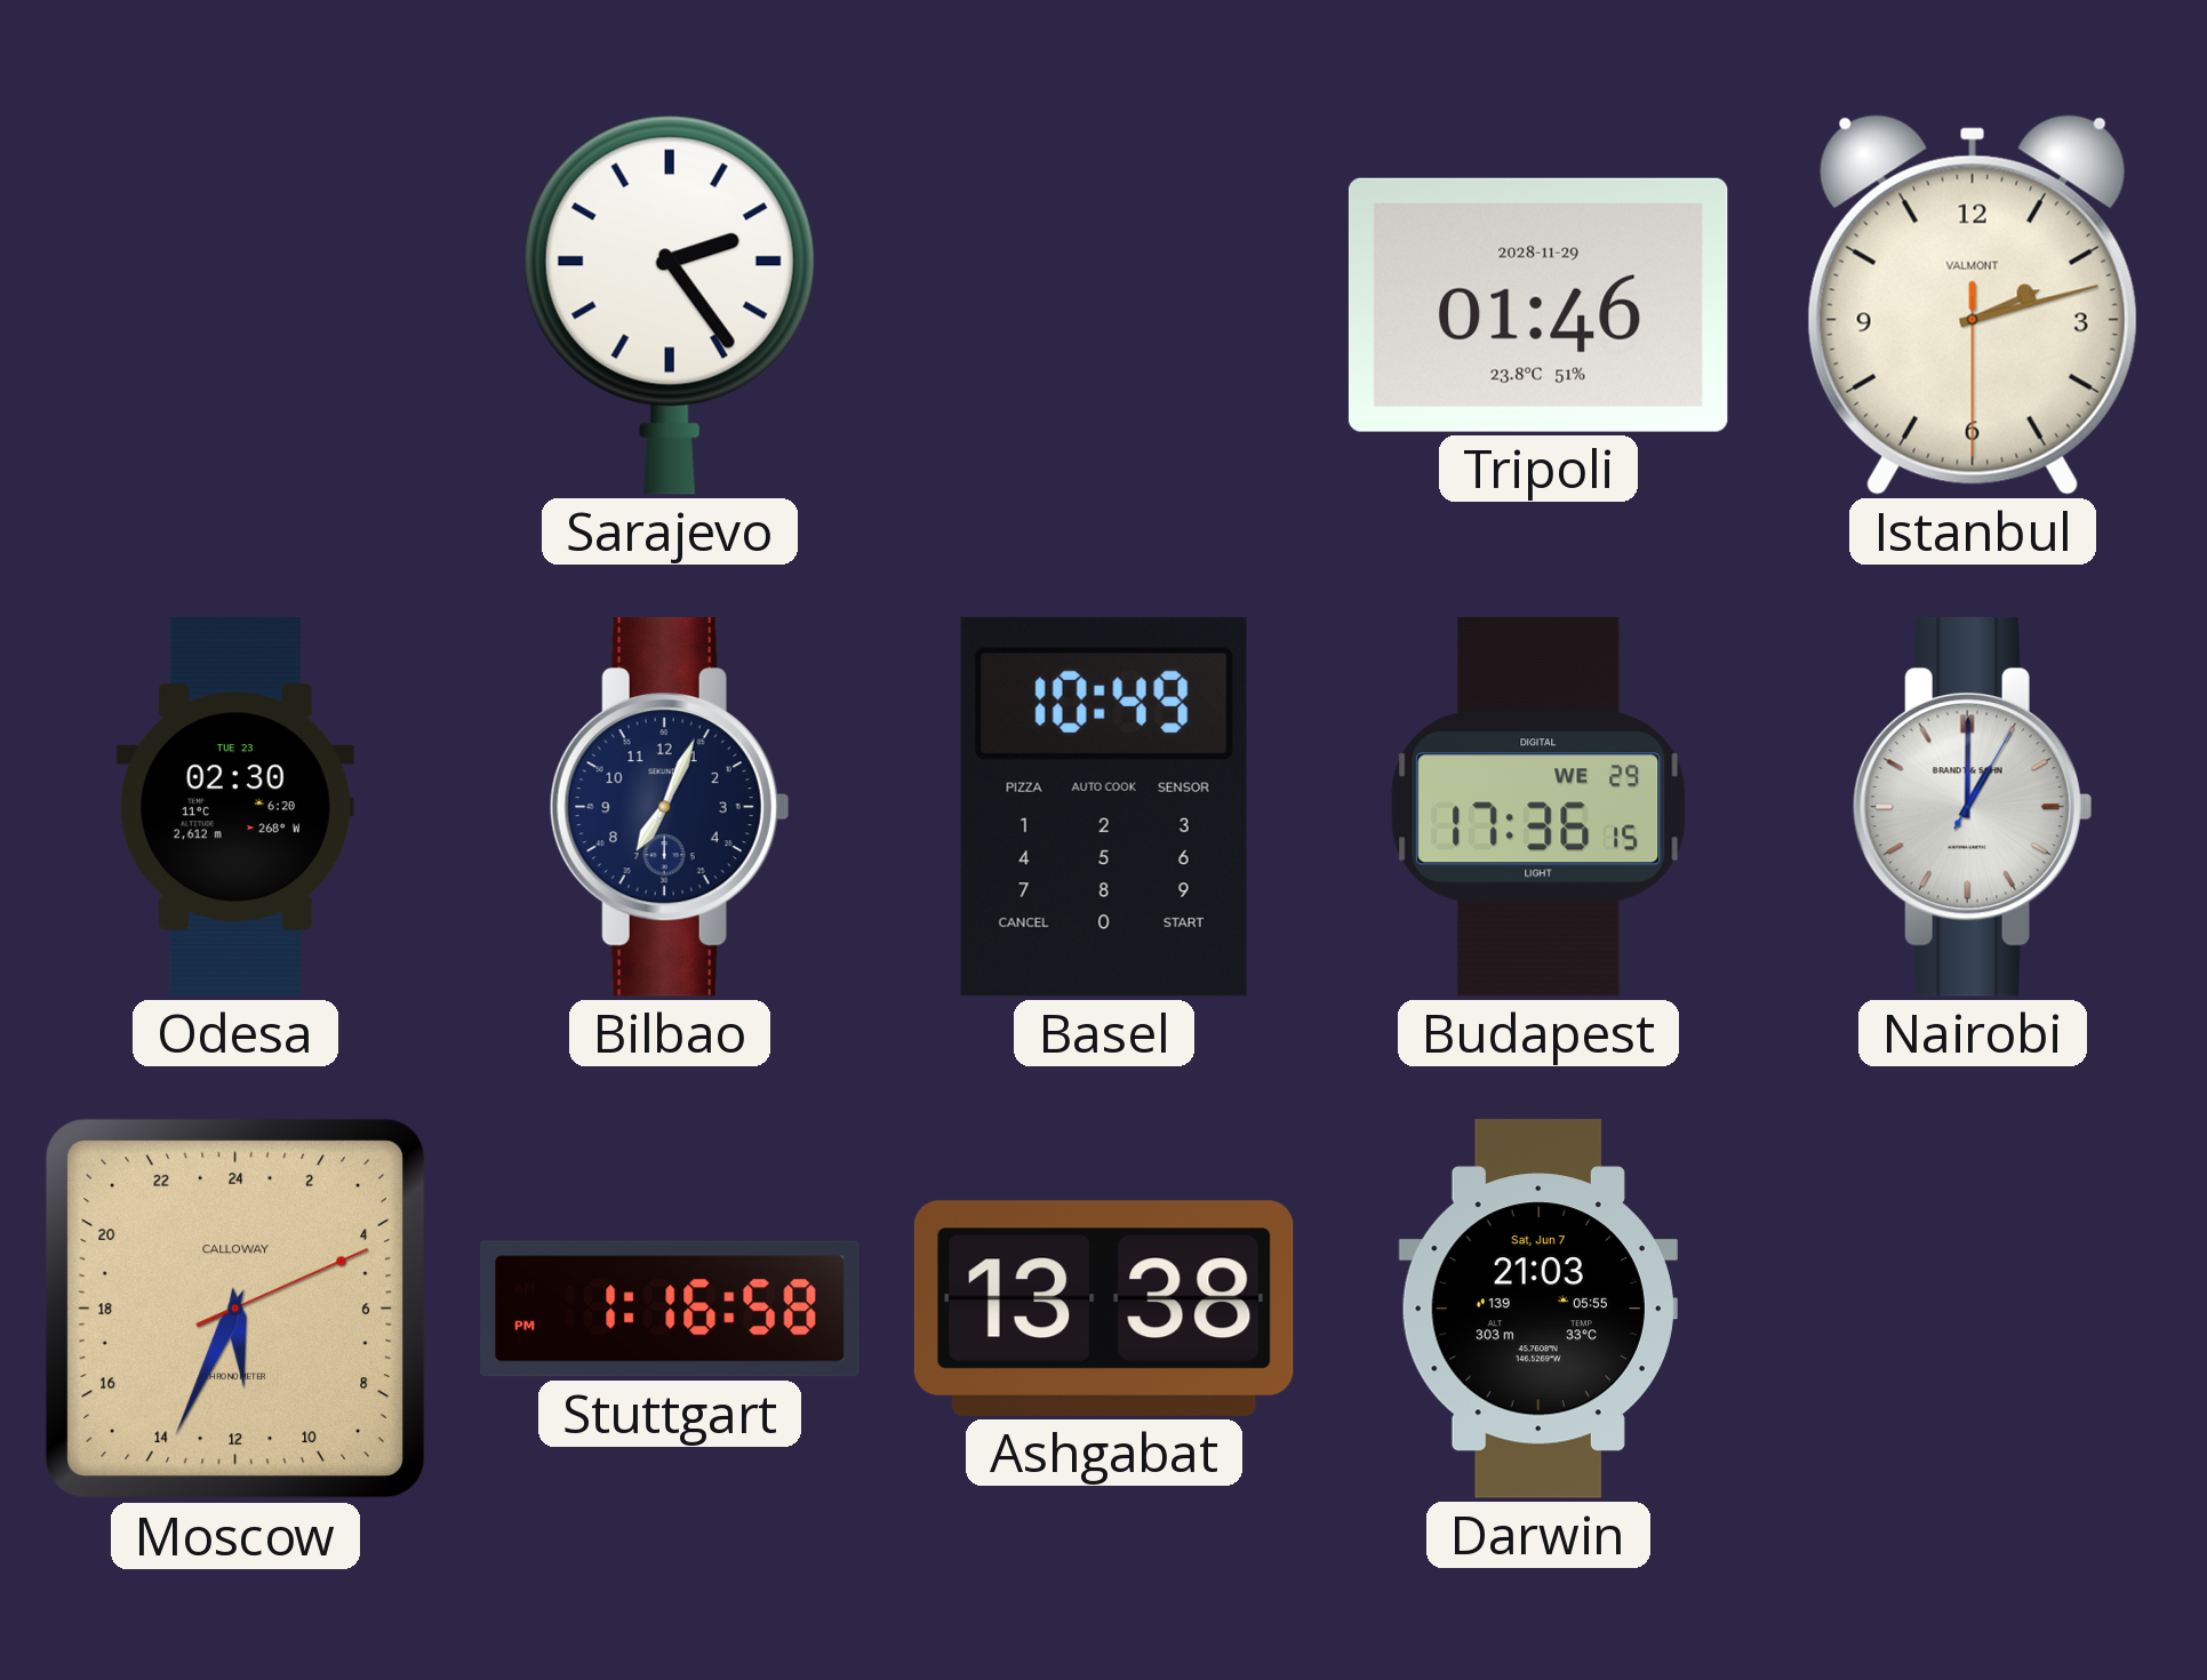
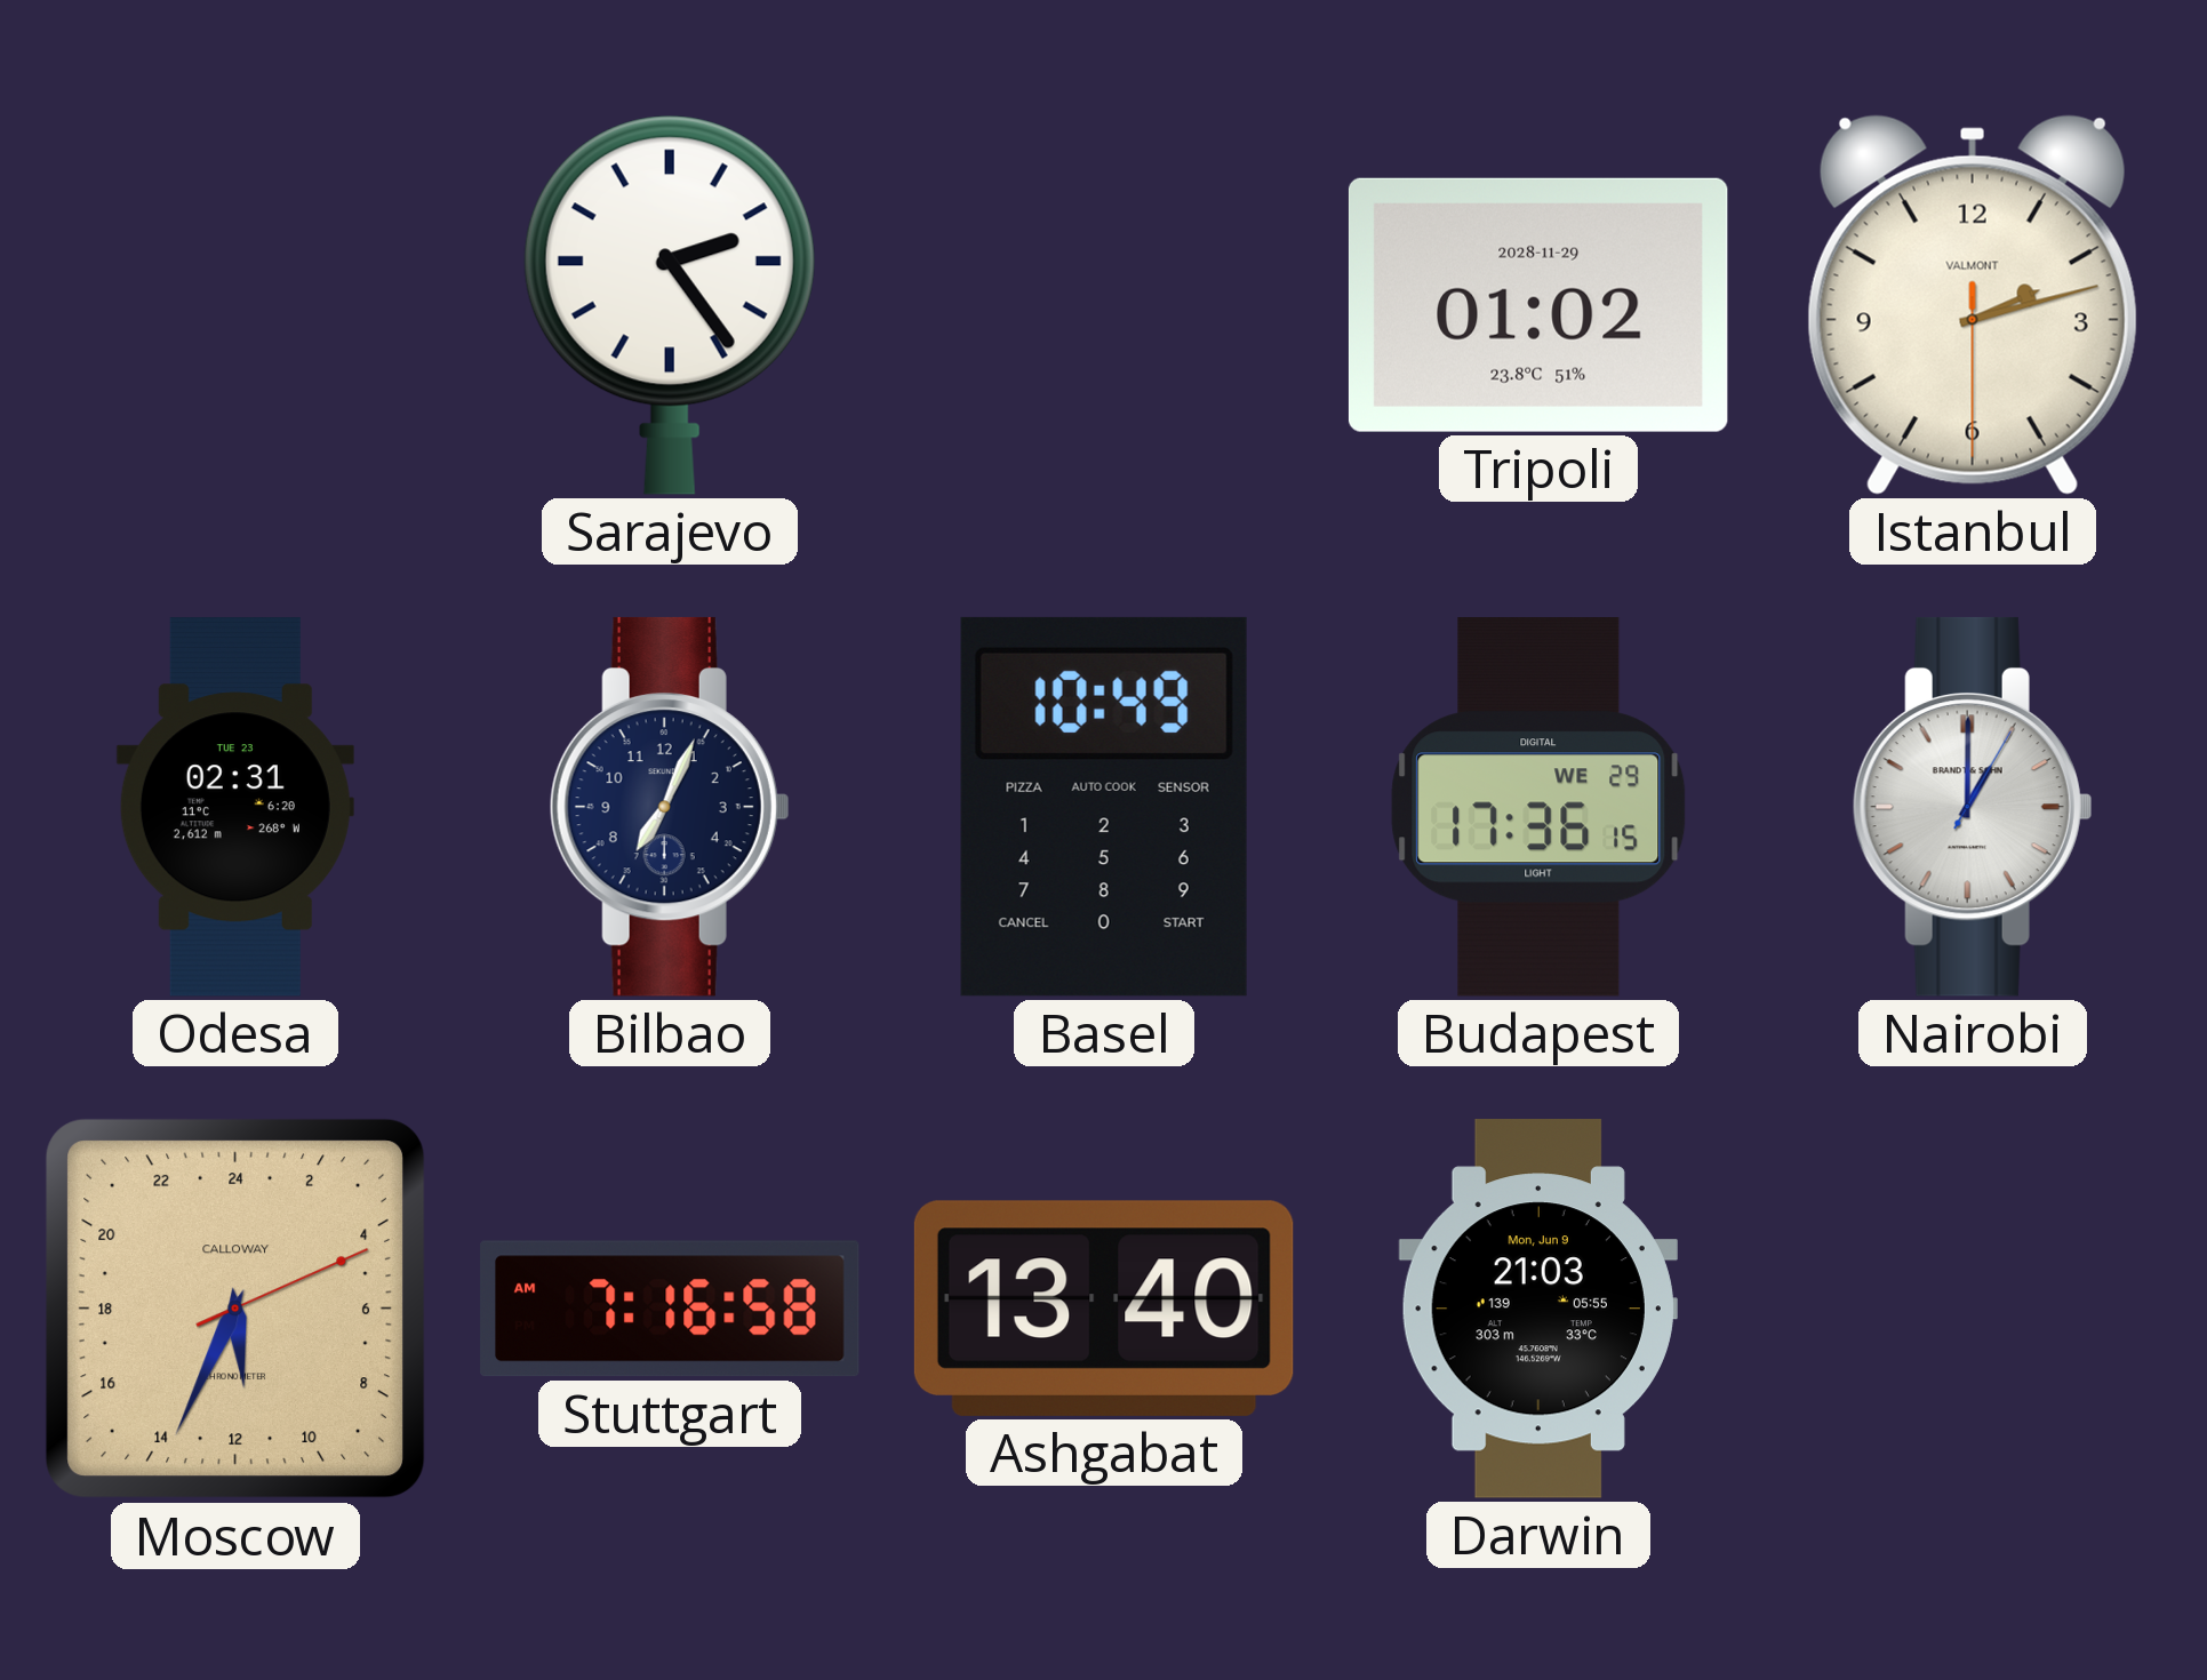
Tripoli: 01:46 -> 01:02 (1538, 305)
Odesa: 02:30 -> 02:31 (235, 807)
Stuttgart: 1:16 -> 7:16 (670, 1309)
Ashgabat: 13:38 -> 13:40 (1104, 1309)
Darwin date: Sat, Jun 7 -> Mon, Jun 9 (1538, 1309)
